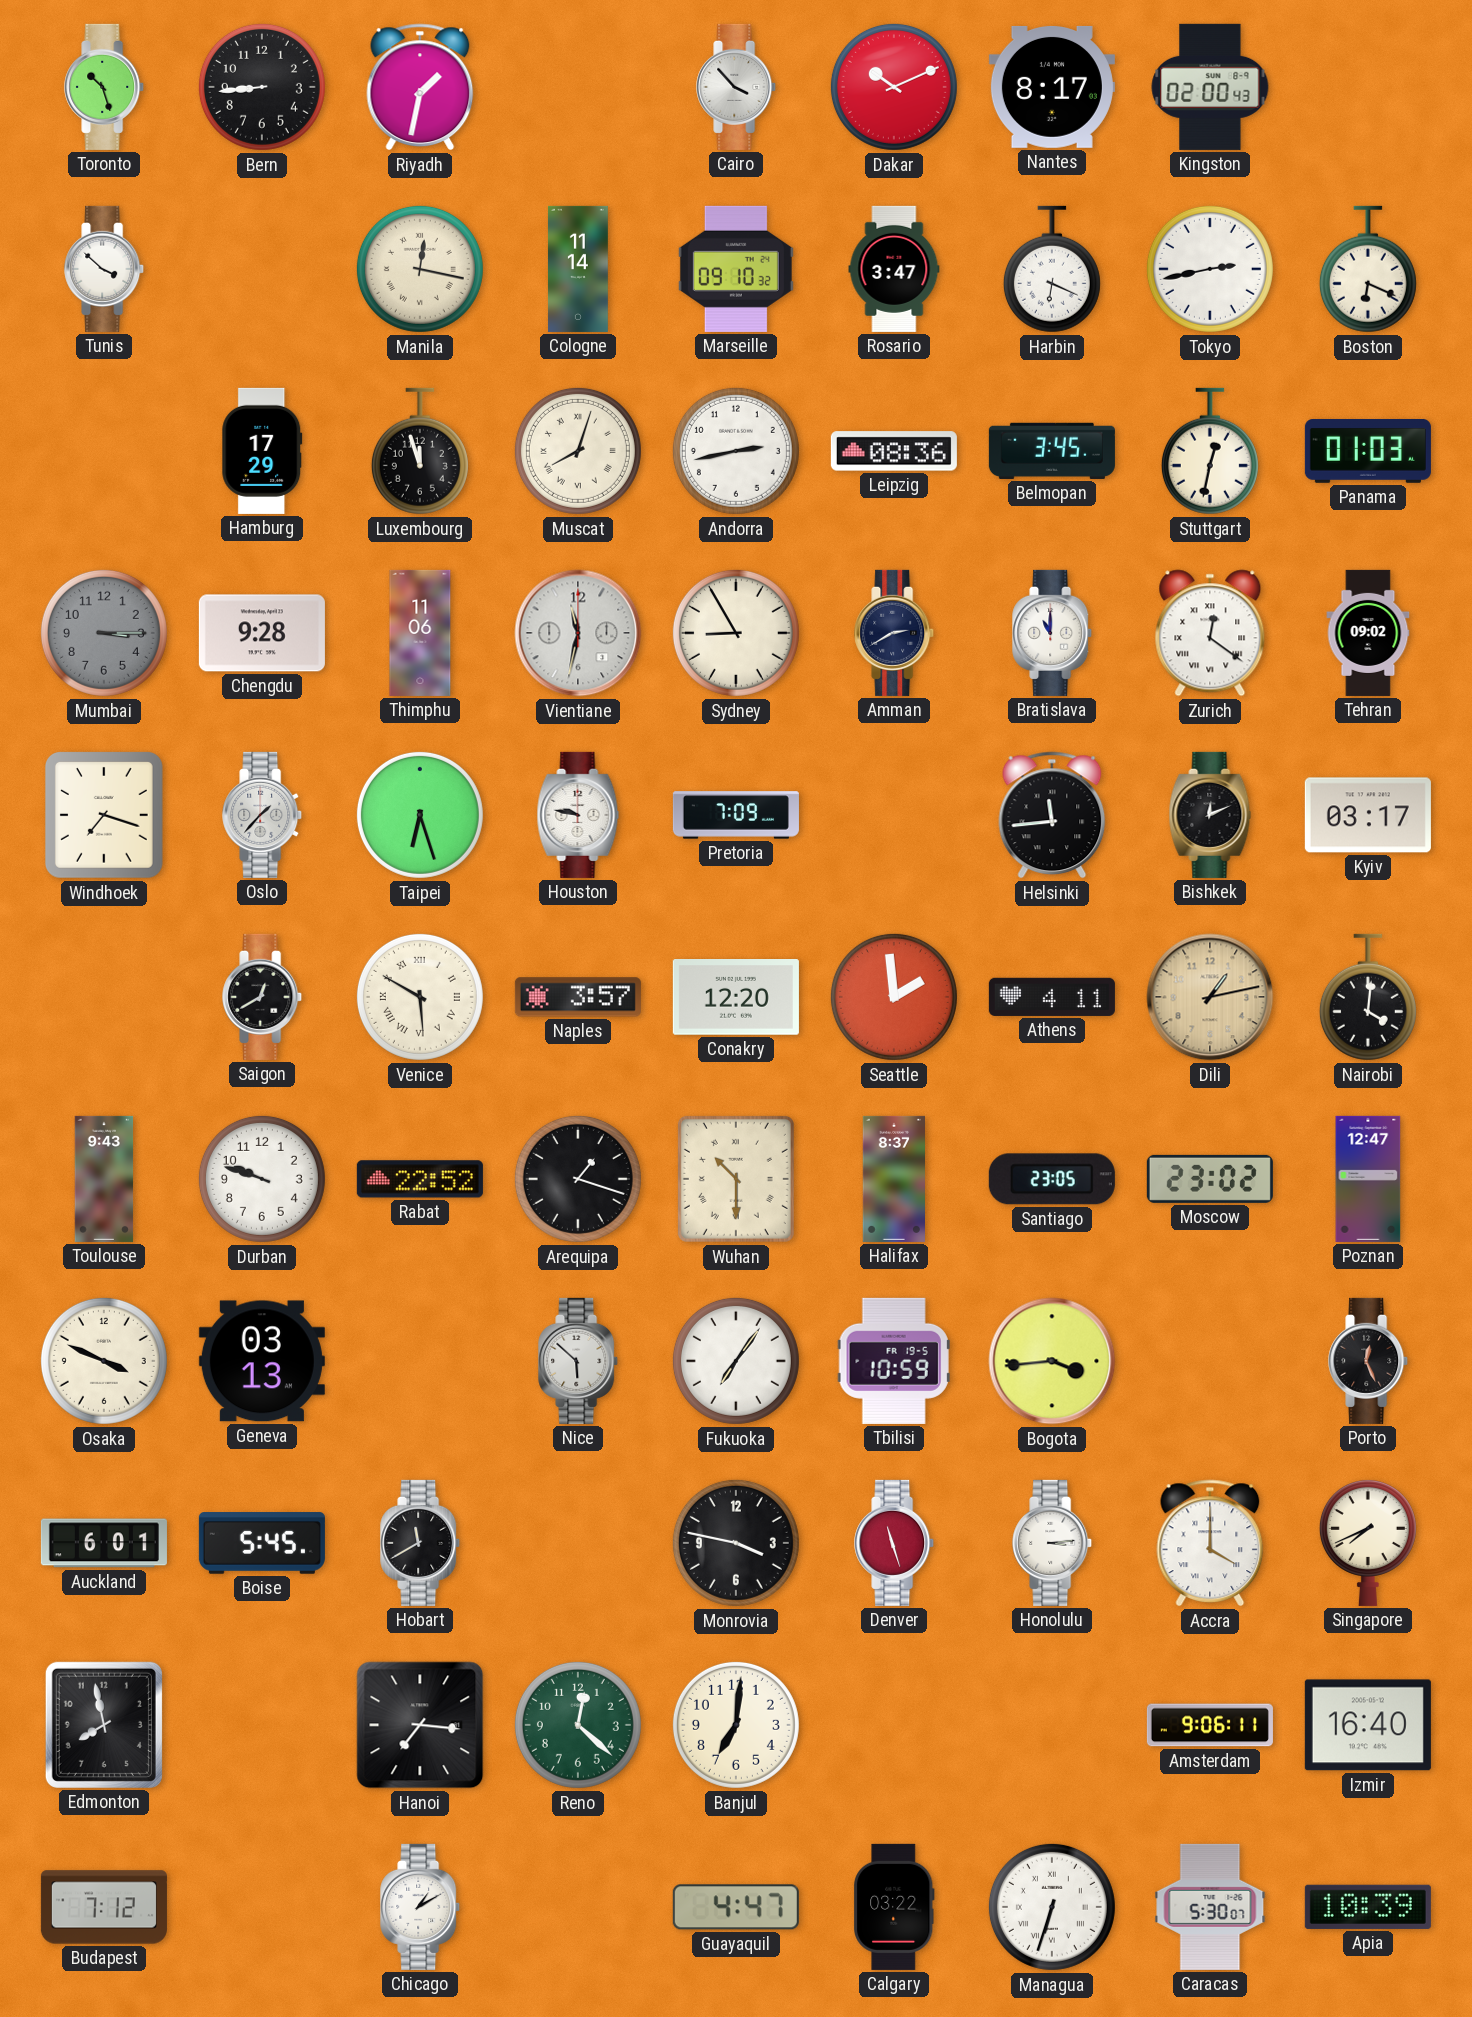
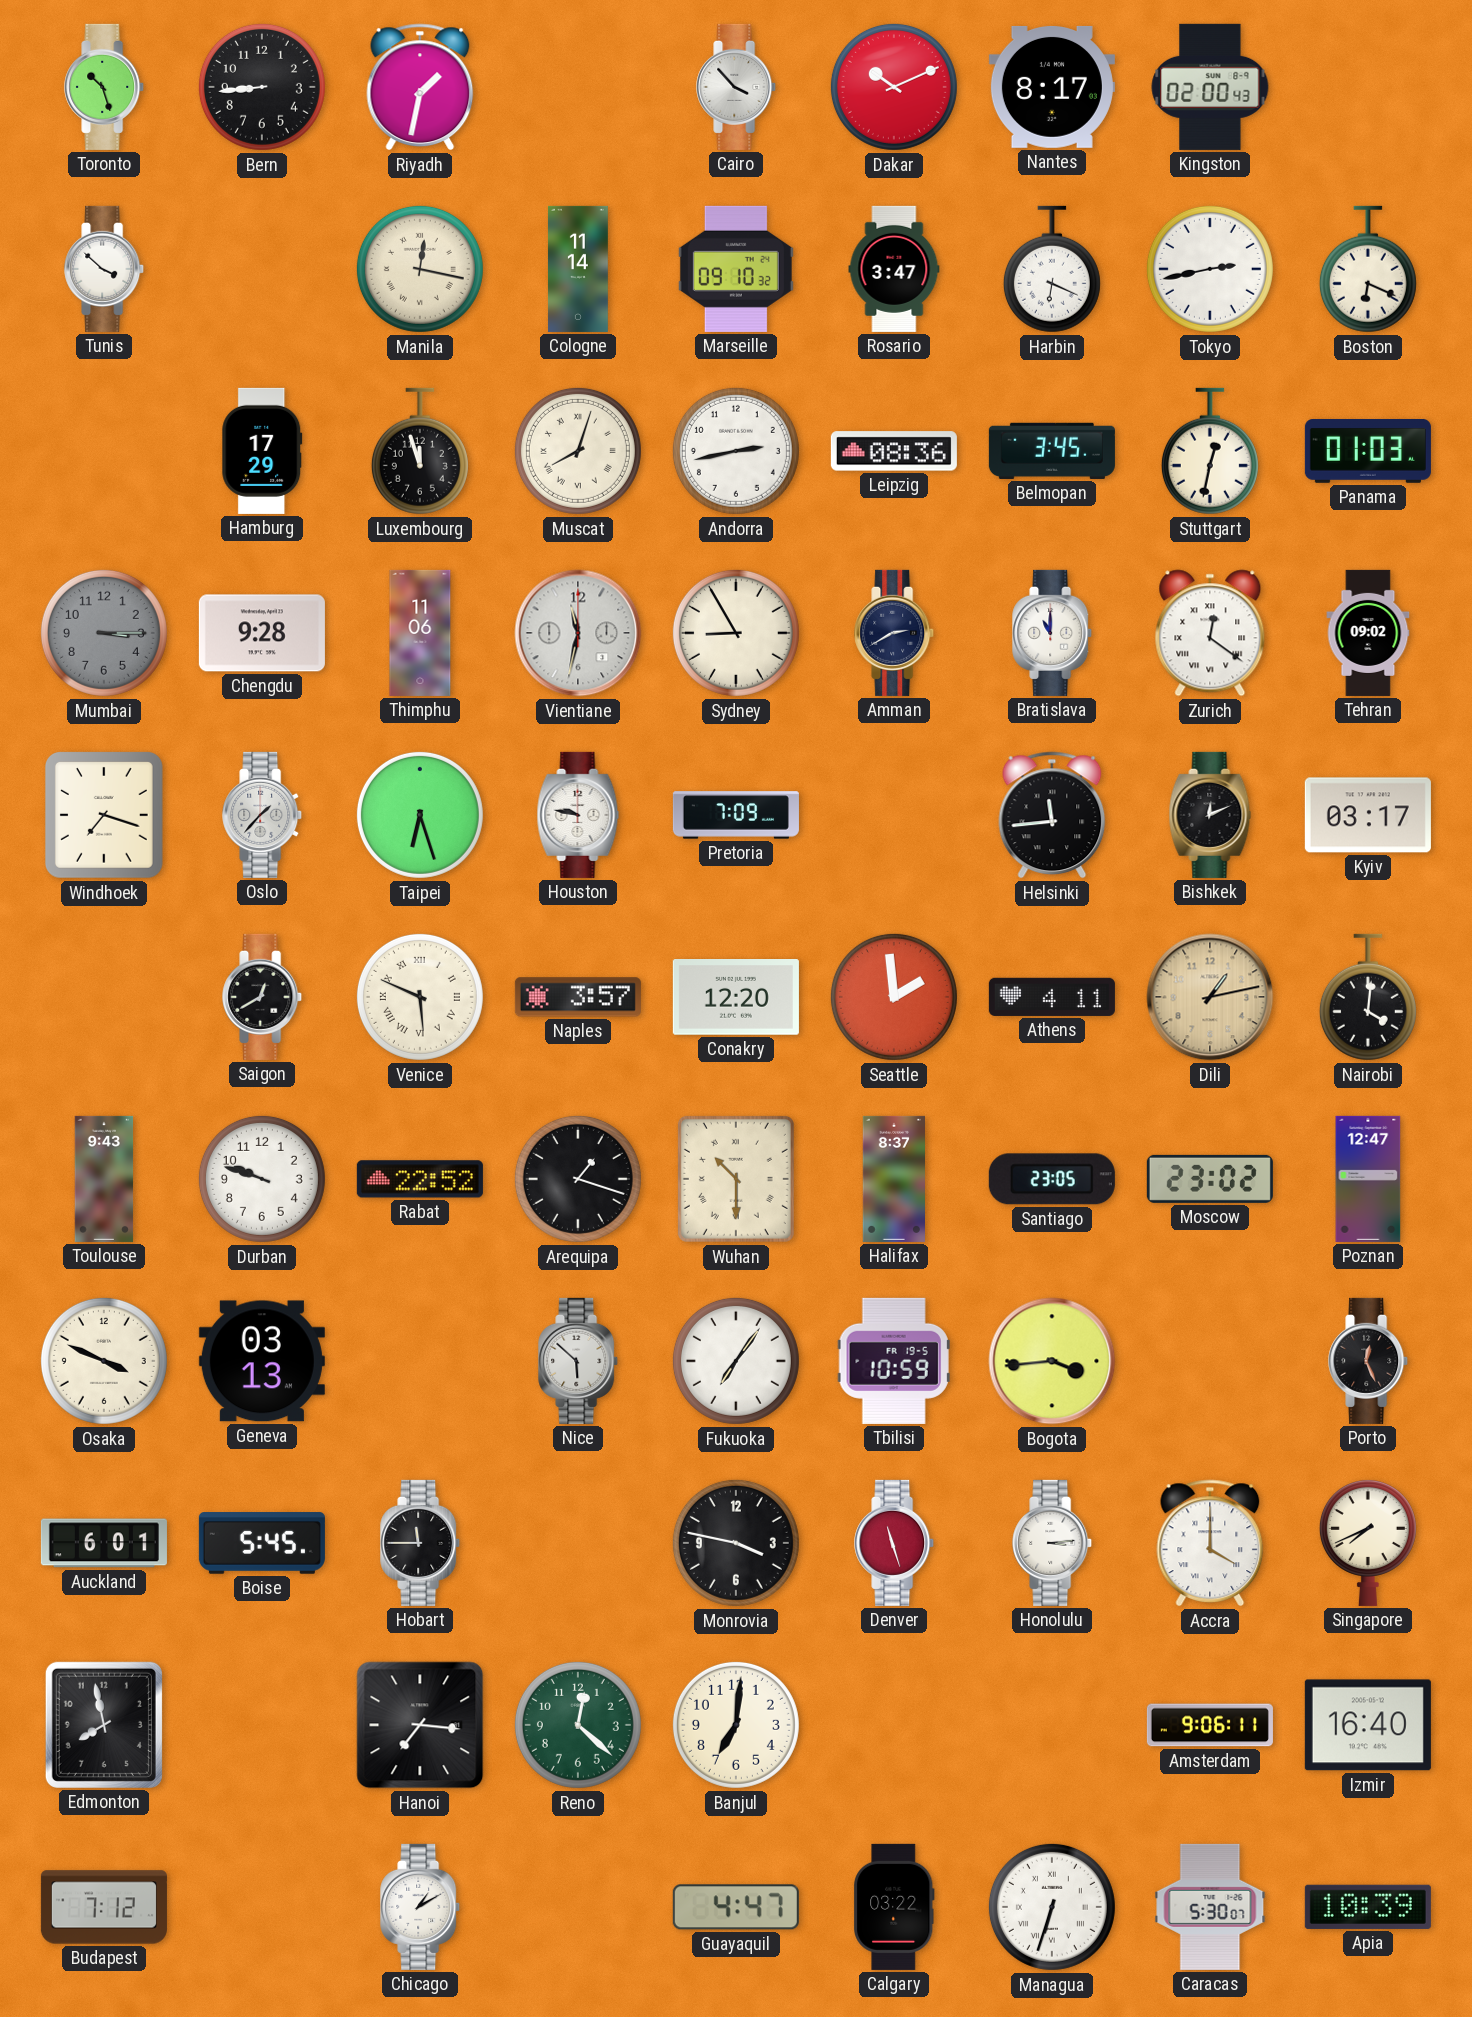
Venice: 5:50 -> 5:49 (420, 997)
Hobart: 11:40 -> 11:45 (421, 1543)
